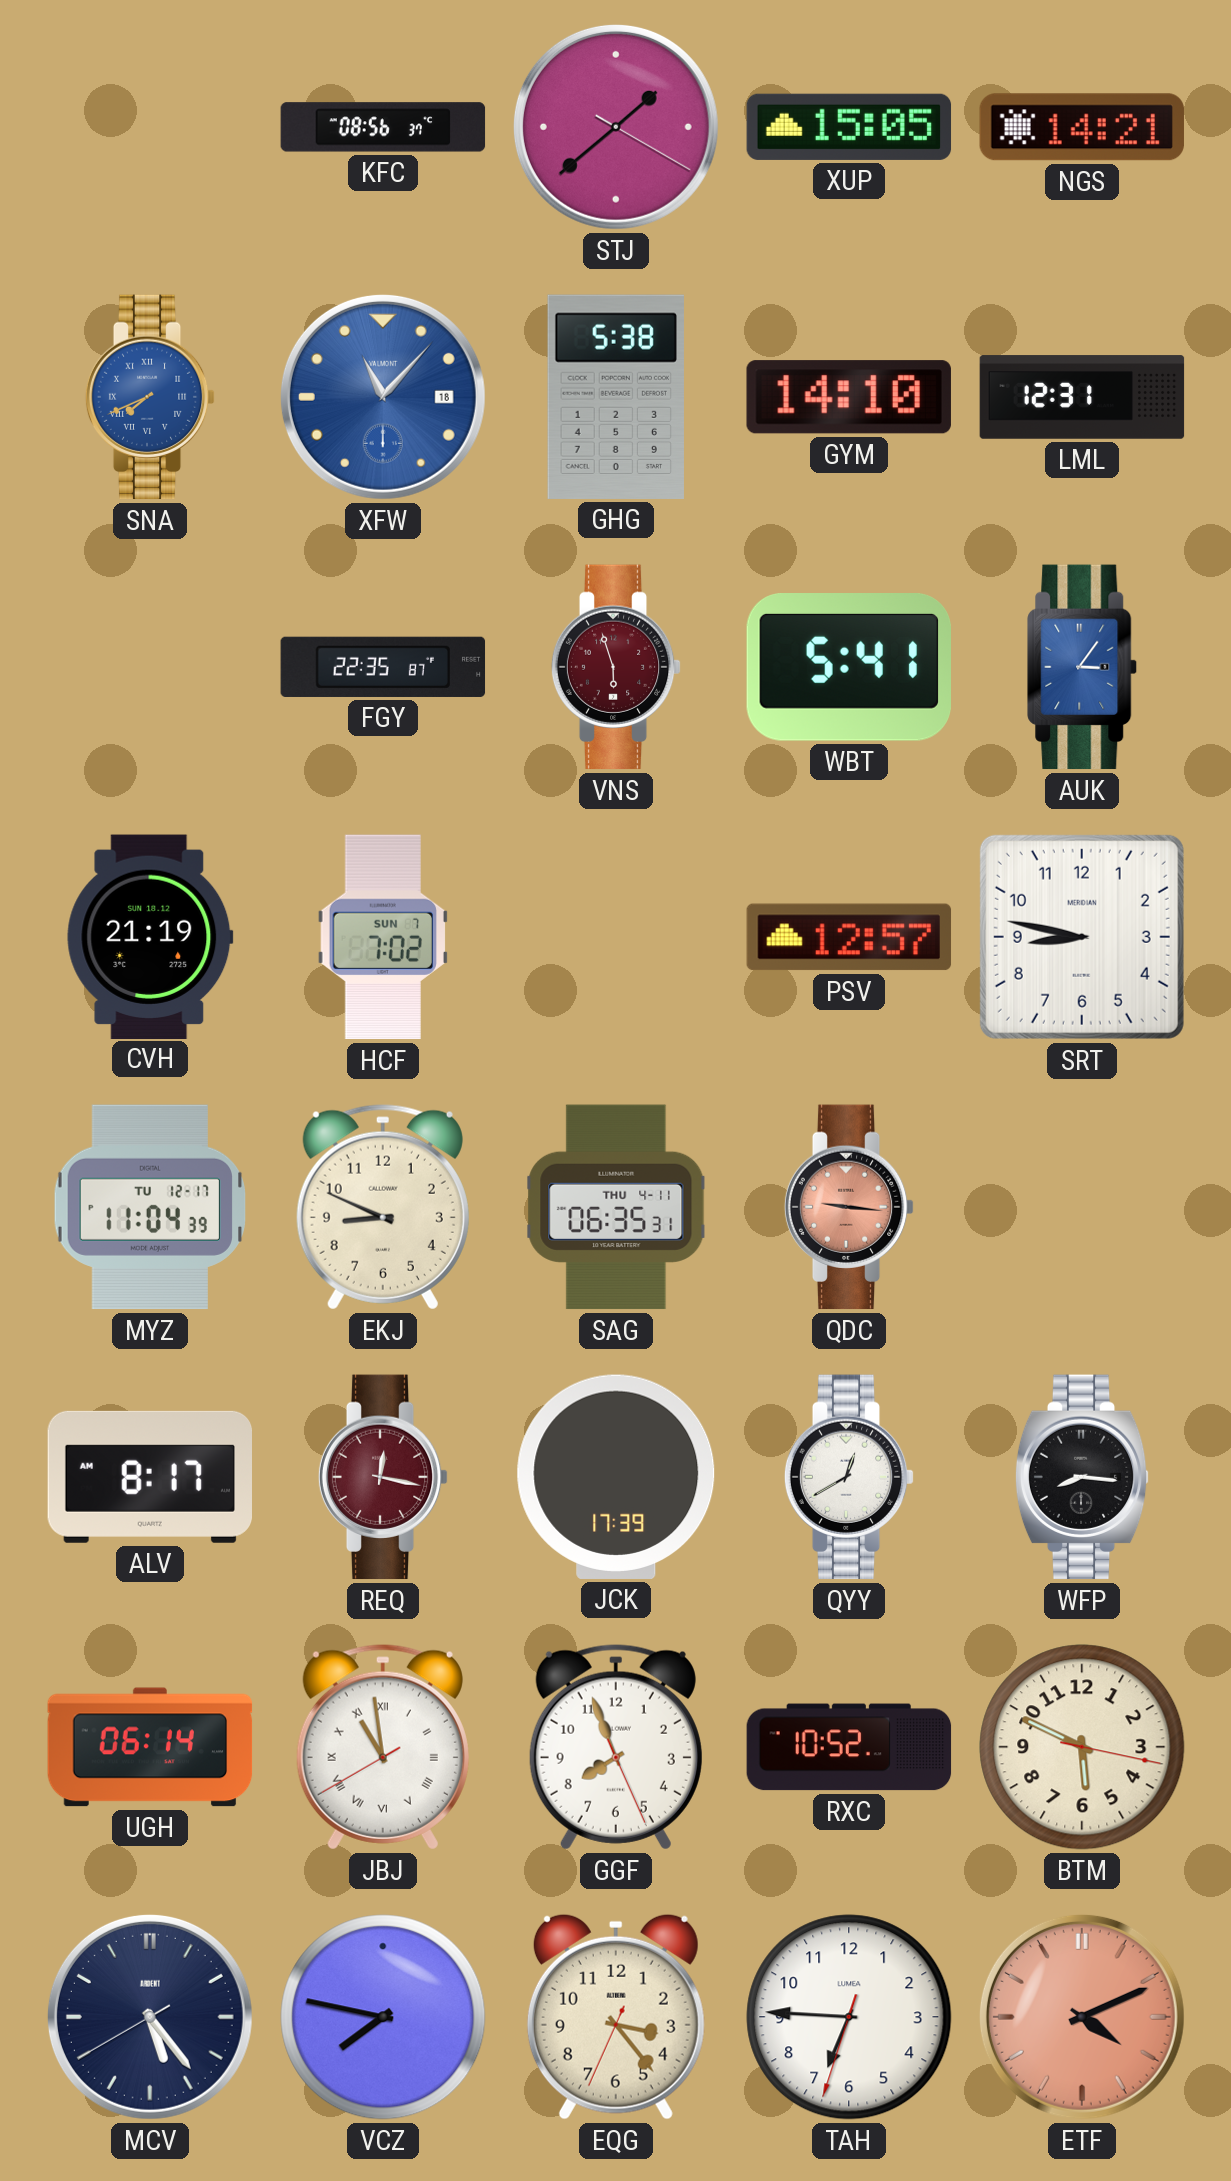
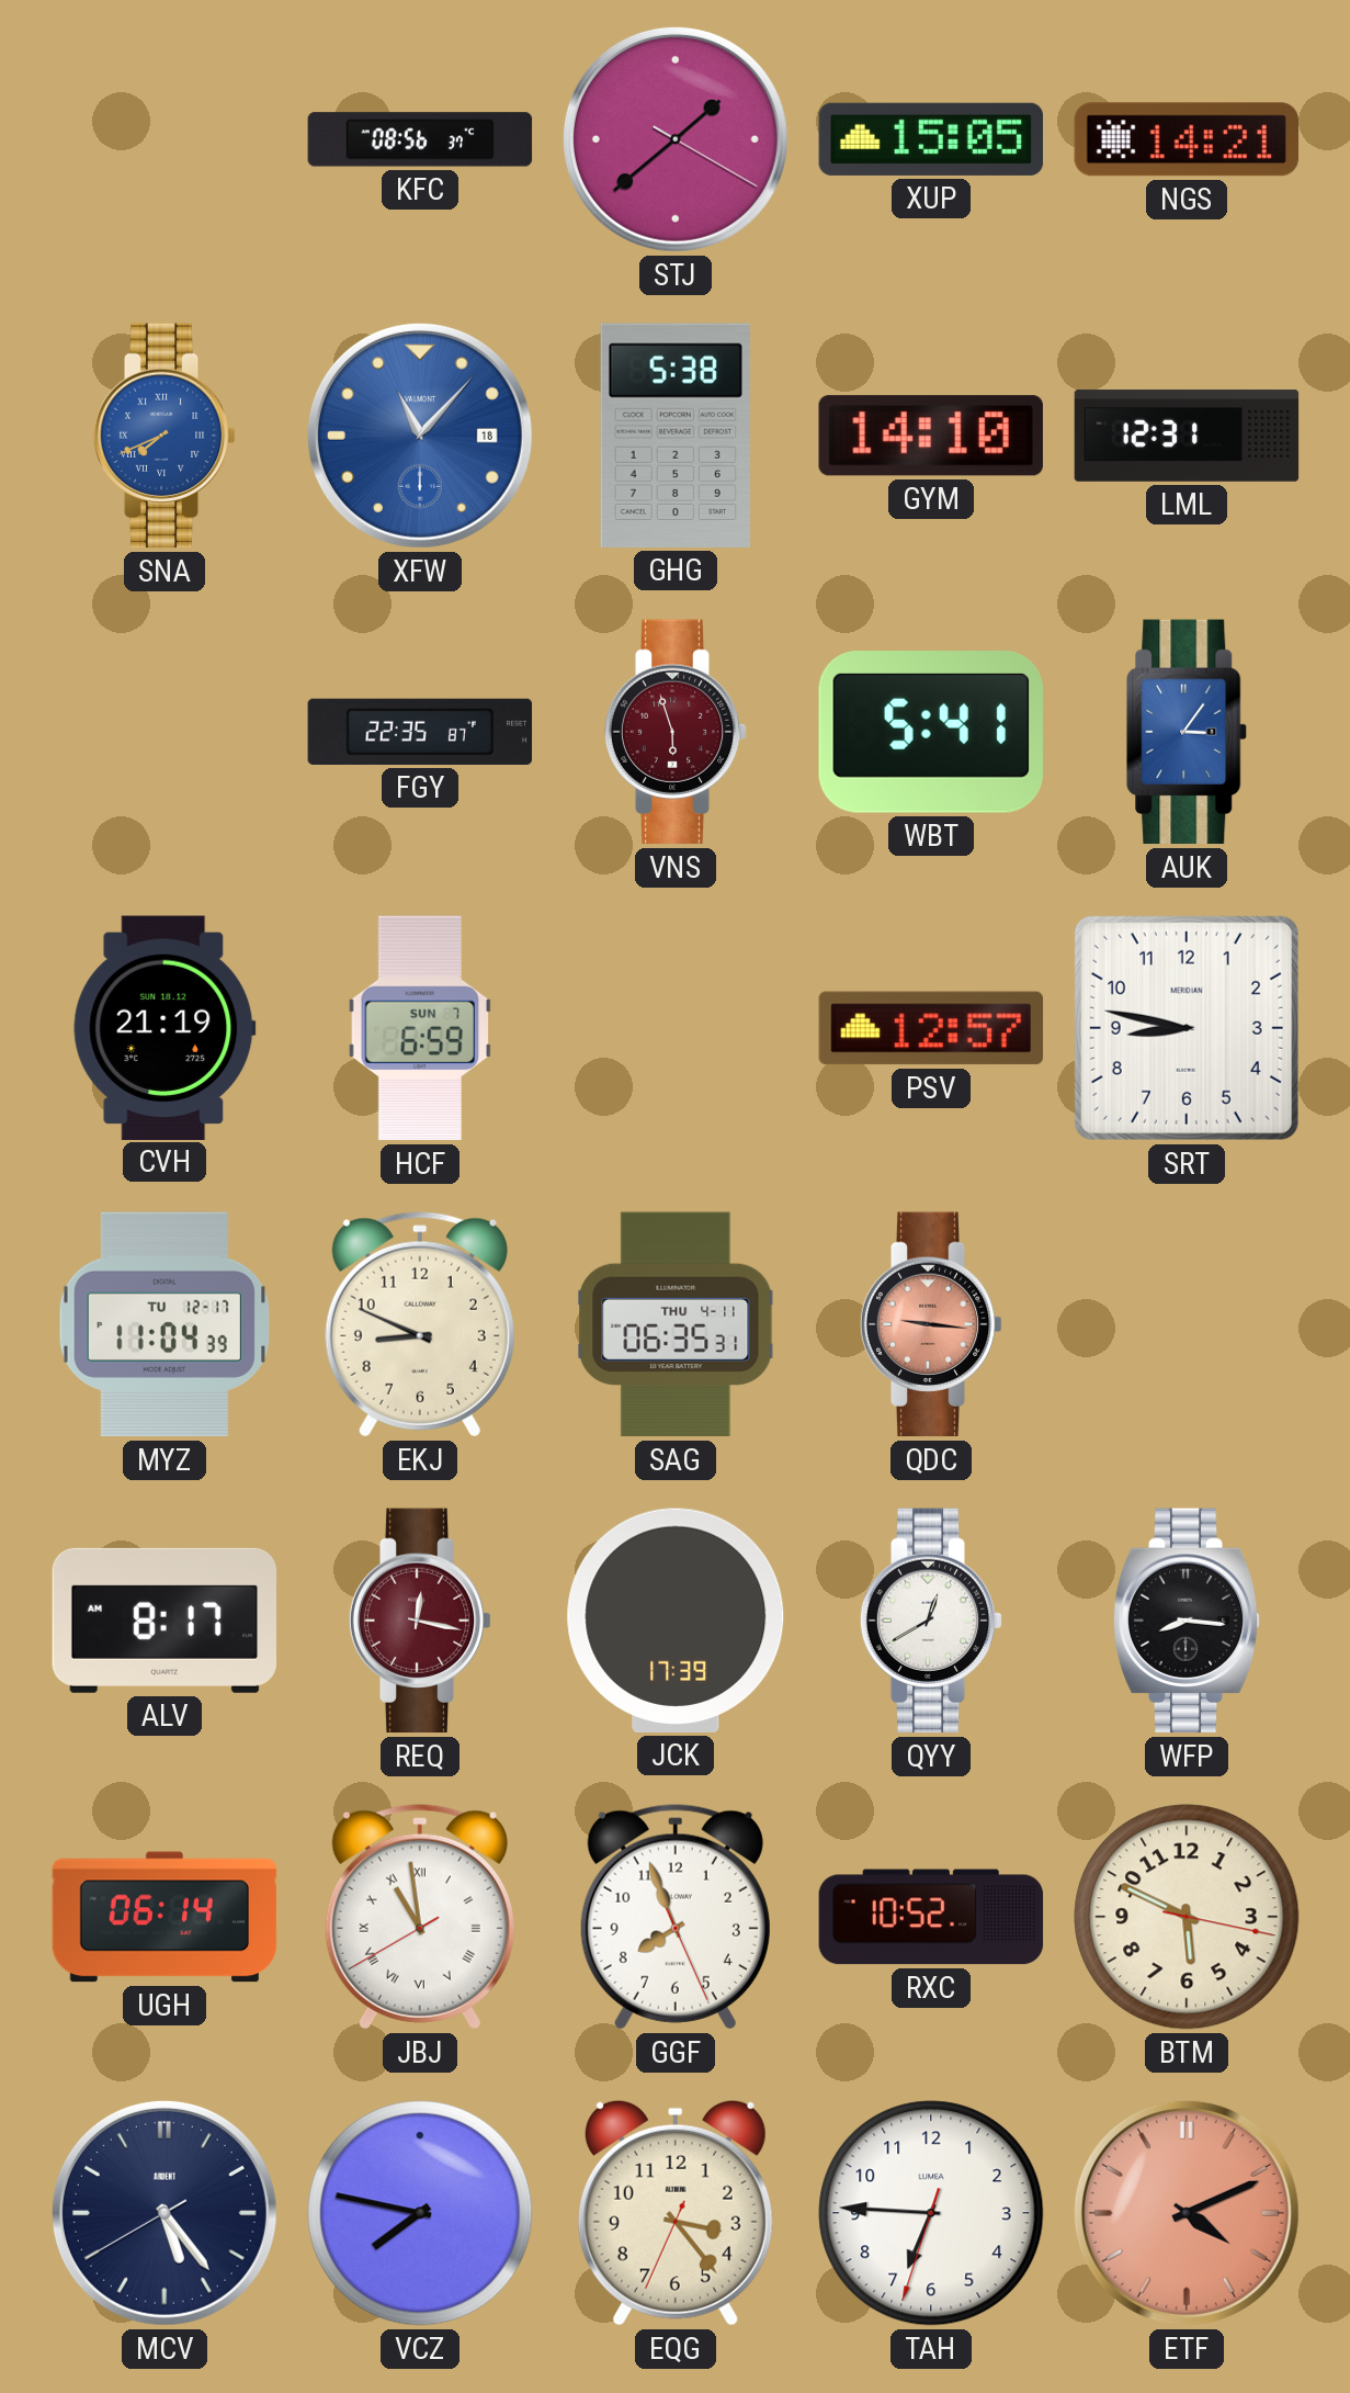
HCF: 7:02 -> 6:59 (419, 1028)
